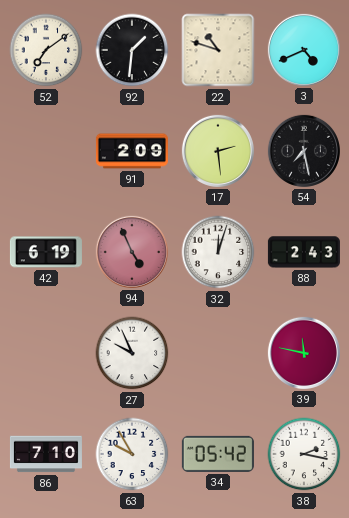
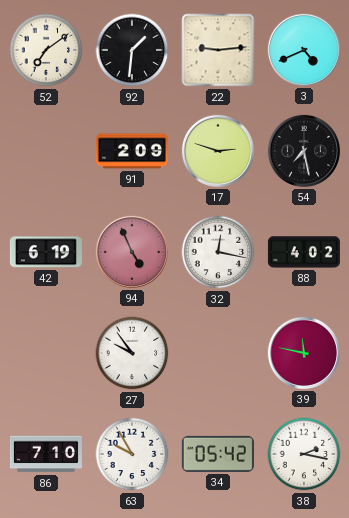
22: 10:48 -> 9:14 (218, 50)
17: 2:29 -> 2:48 (218, 151)
32: 12:03 -> 12:17 (218, 252)
88: 2:43 -> 4:02 (304, 252)
27: 9:56 -> 9:54 (132, 353)
